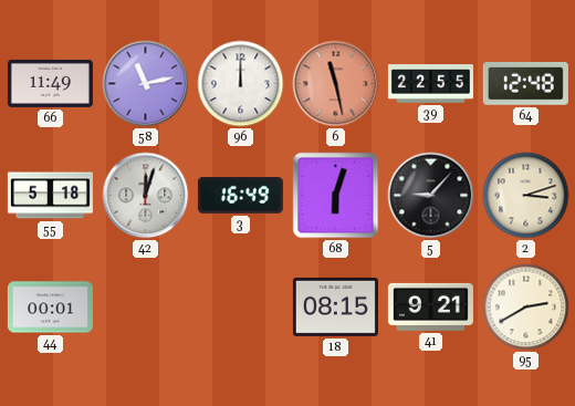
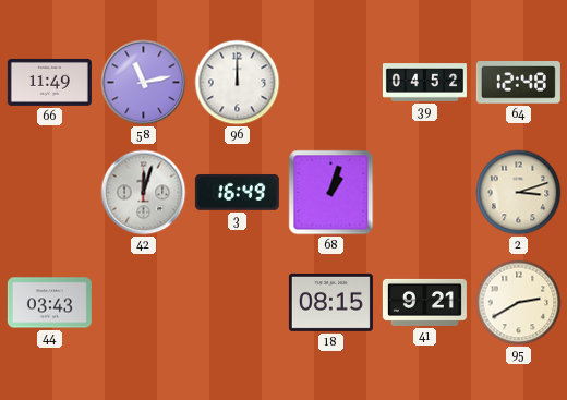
6: 11:28 -> none (336, 84)
39: 22:55 -> 04:52 (424, 83)
55: 5:18 -> none (50, 196)
68: 6:03 -> 1:03 (331, 193)
5: 9:07 -> none (431, 196)
44: 00:01 -> 03:43 (49, 303)
